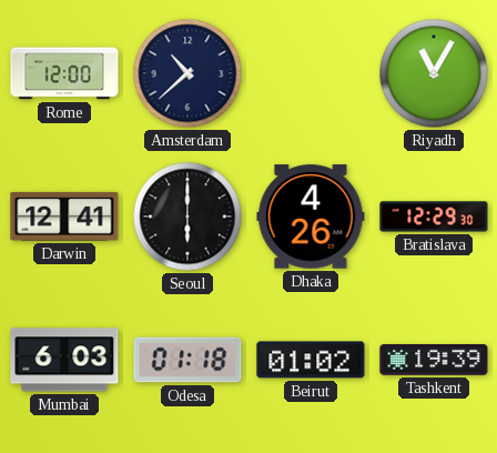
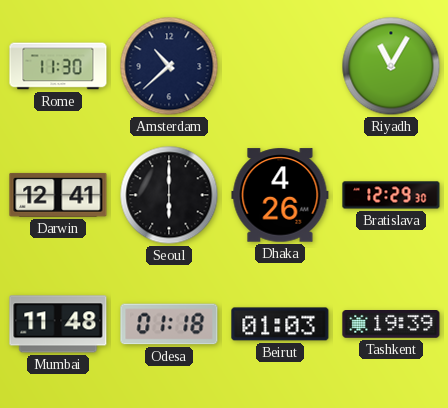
Rome: 12:00 -> 11:30 (58, 66)
Mumbai: 6:03 -> 11:48 (58, 324)
Beirut: 01:02 -> 01:03 (280, 324)
